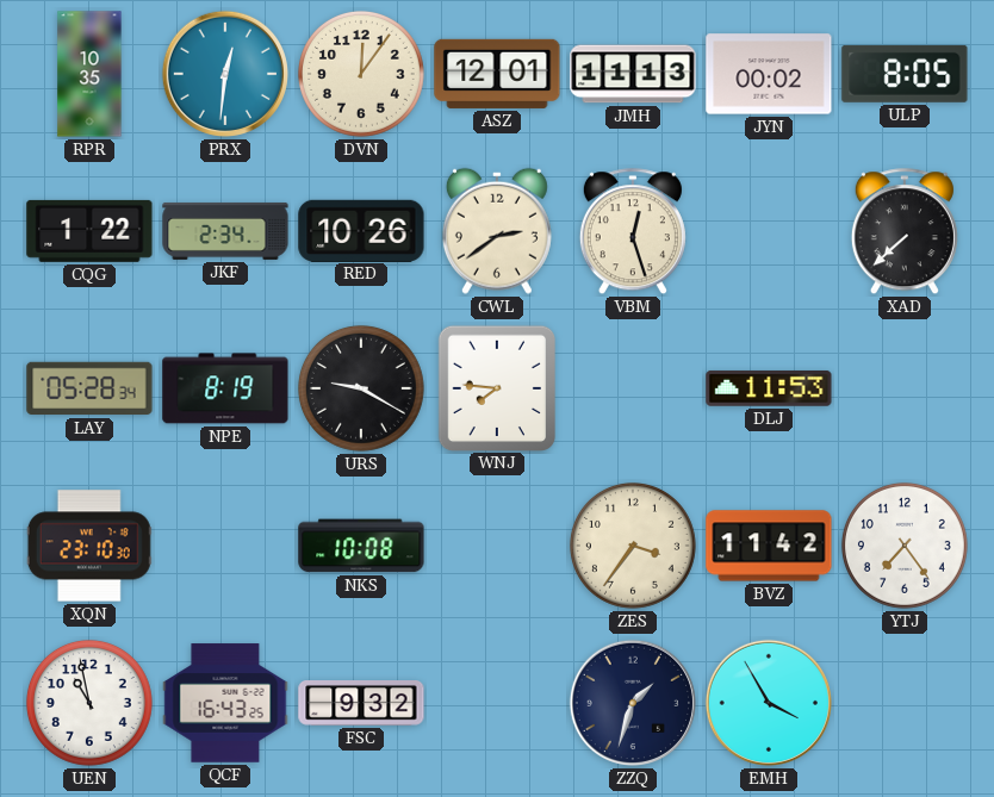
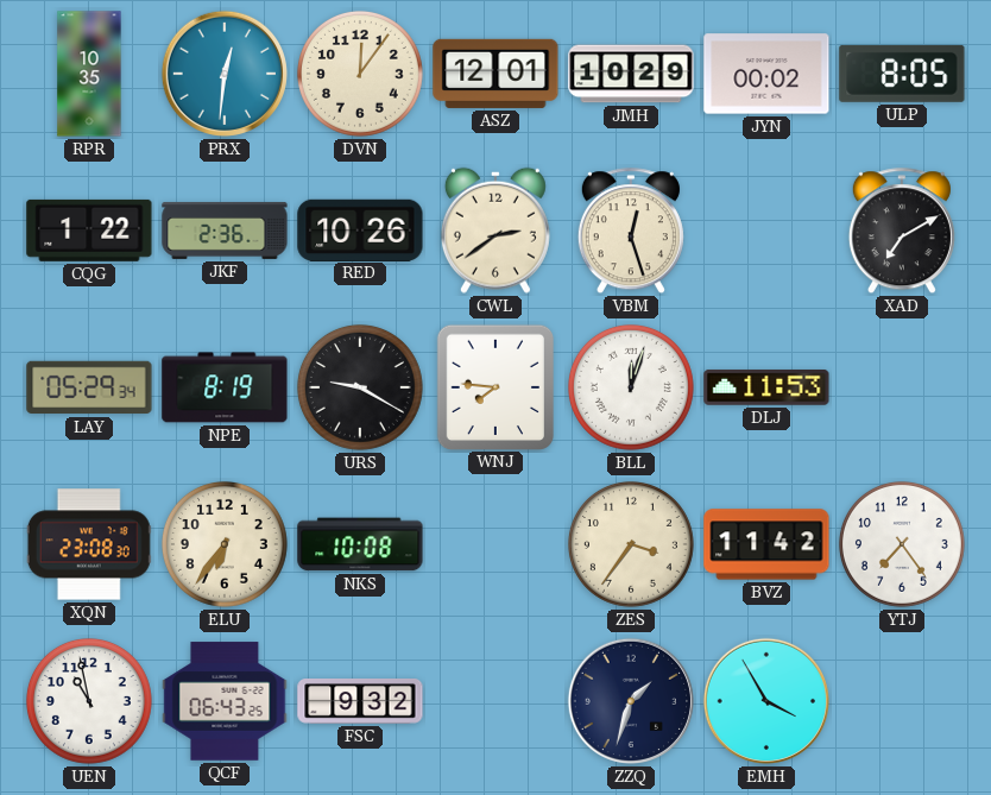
JMH: 11:13 -> 10:29 (631, 74)
JKF: 2:34 -> 2:36 (225, 231)
XAD: 7:38 -> 7:10 (902, 232)
LAY: 05:28 -> 05:29 (89, 387)
BLL: none -> 12:03 (631, 387)
XQN: 23:10 -> 23:08 (89, 544)
ELU: none -> 6:36 (225, 544)
QCF: 16:43 -> 06:43 (225, 701)
